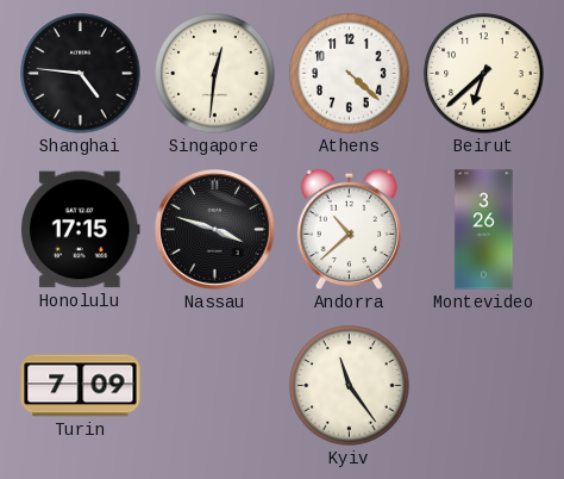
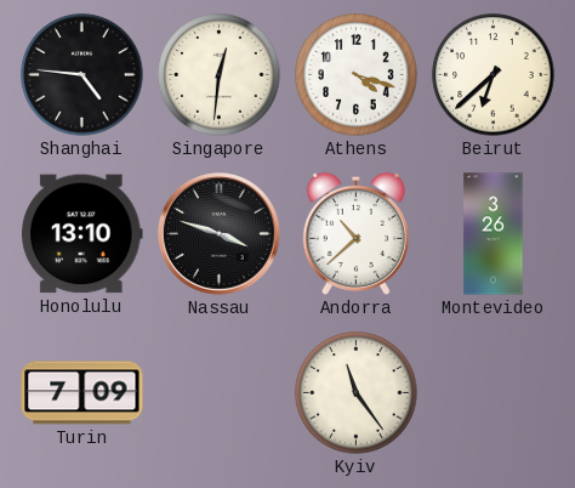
Athens: 4:22 -> 4:18 (357, 75)
Honolulu: 17:15 -> 13:10 (82, 234)
